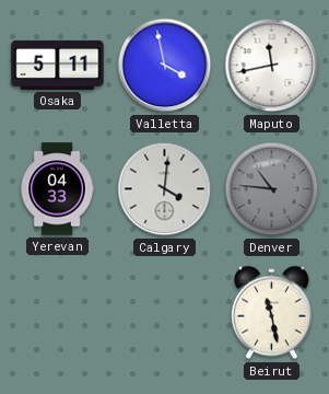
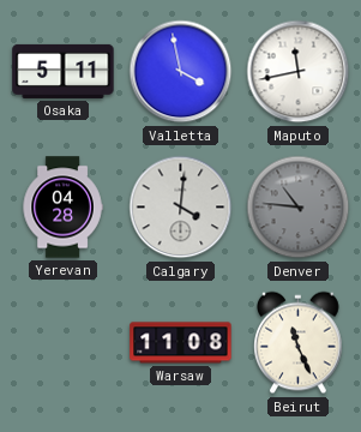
Yerevan: 04:33 -> 04:28 (62, 208)
Warsaw: none -> 11:08 (181, 343)
Beirut: 11:28 -> 11:26 (299, 343)
